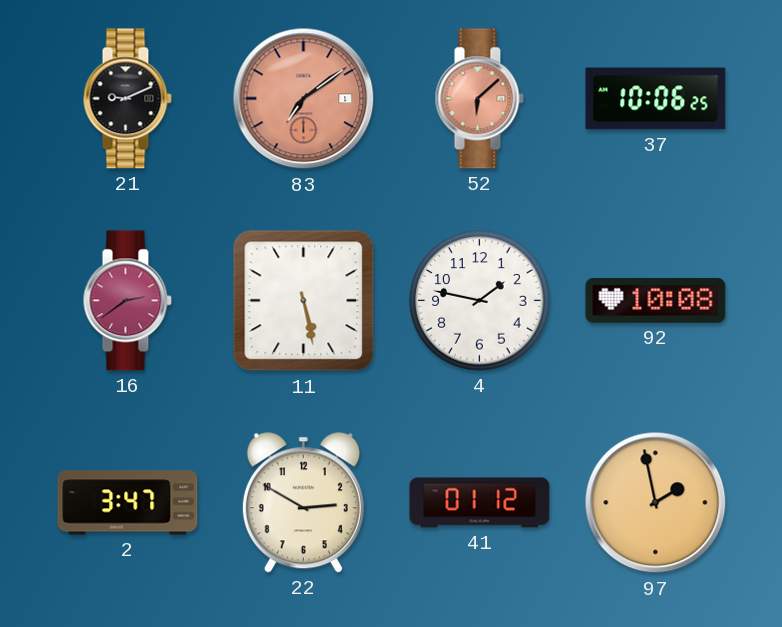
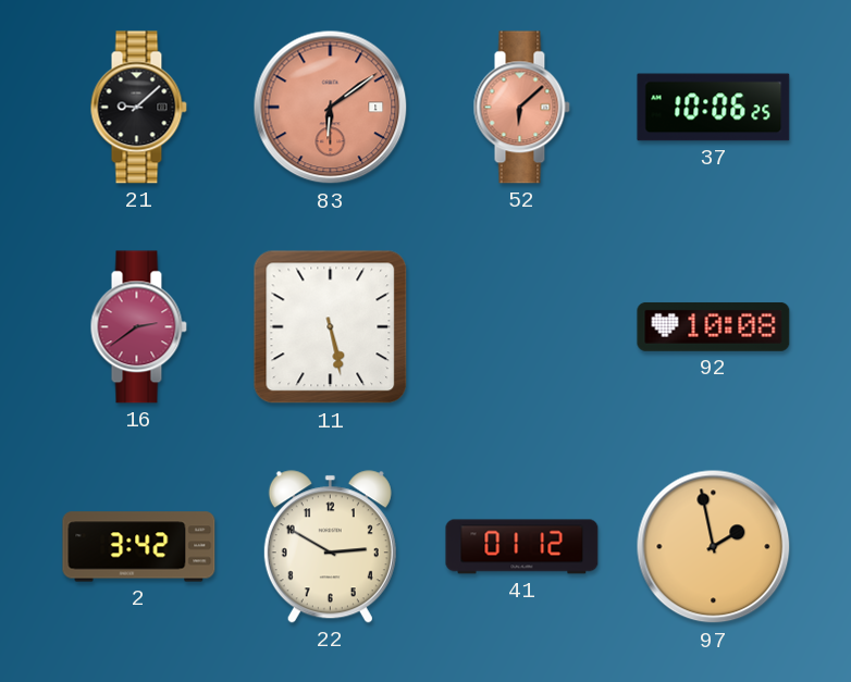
21: 9:11 -> 9:08 (138, 108)
83: 7:09 -> 6:09 (331, 108)
4: 1:47 -> none (480, 301)
2: 3:47 -> 3:42 (139, 547)
